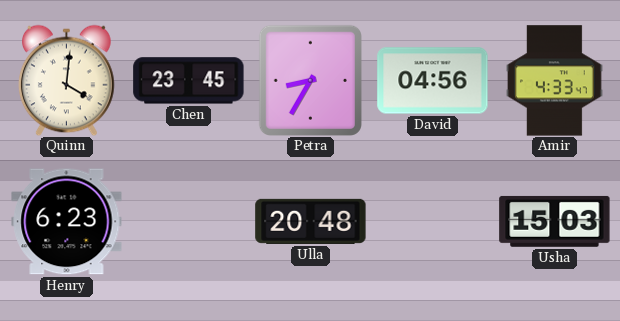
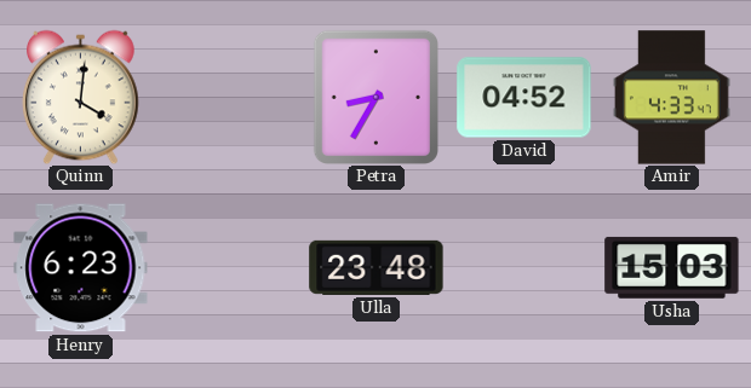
Chen: 23:45 -> none (189, 81)
David: 04:56 -> 04:52 (524, 98)
Ulla: 20:48 -> 23:48 (377, 267)
